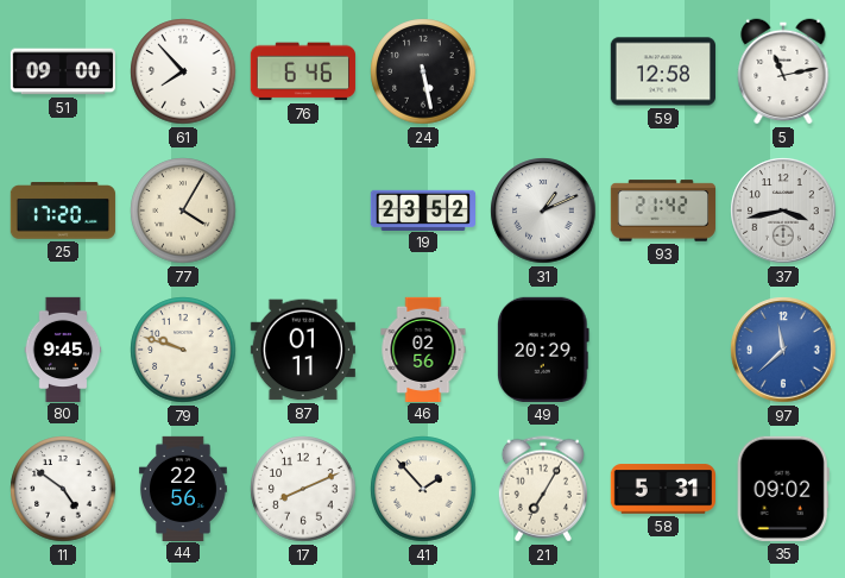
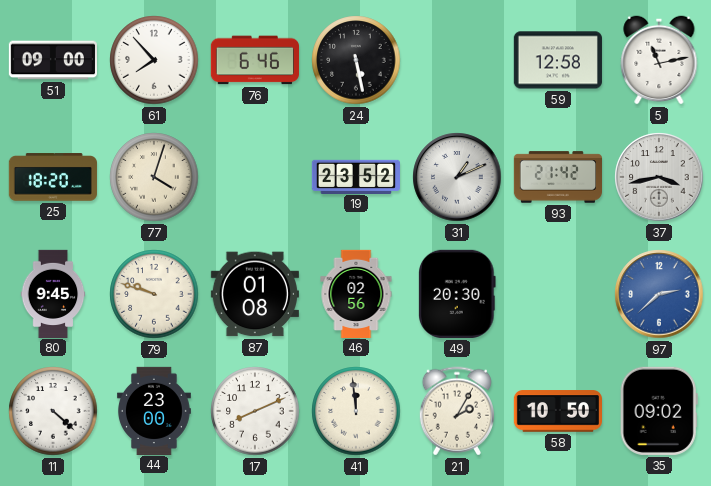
25: 17:20 -> 18:20 (53, 177)
77: 4:05 -> 4:03 (154, 177)
87: 01:11 -> 01:08 (255, 294)
49: 20:29 -> 20:30 (457, 294)
97: 11:38 -> 2:38 (659, 294)
11: 4:51 -> 4:22 (53, 411)
44: 22:56 -> 23:00 (154, 410)
41: 1:53 -> 11:59 (356, 411)
21: 7:05 -> 2:05 (457, 411)
58: 5:31 -> 10:50 (557, 411)
